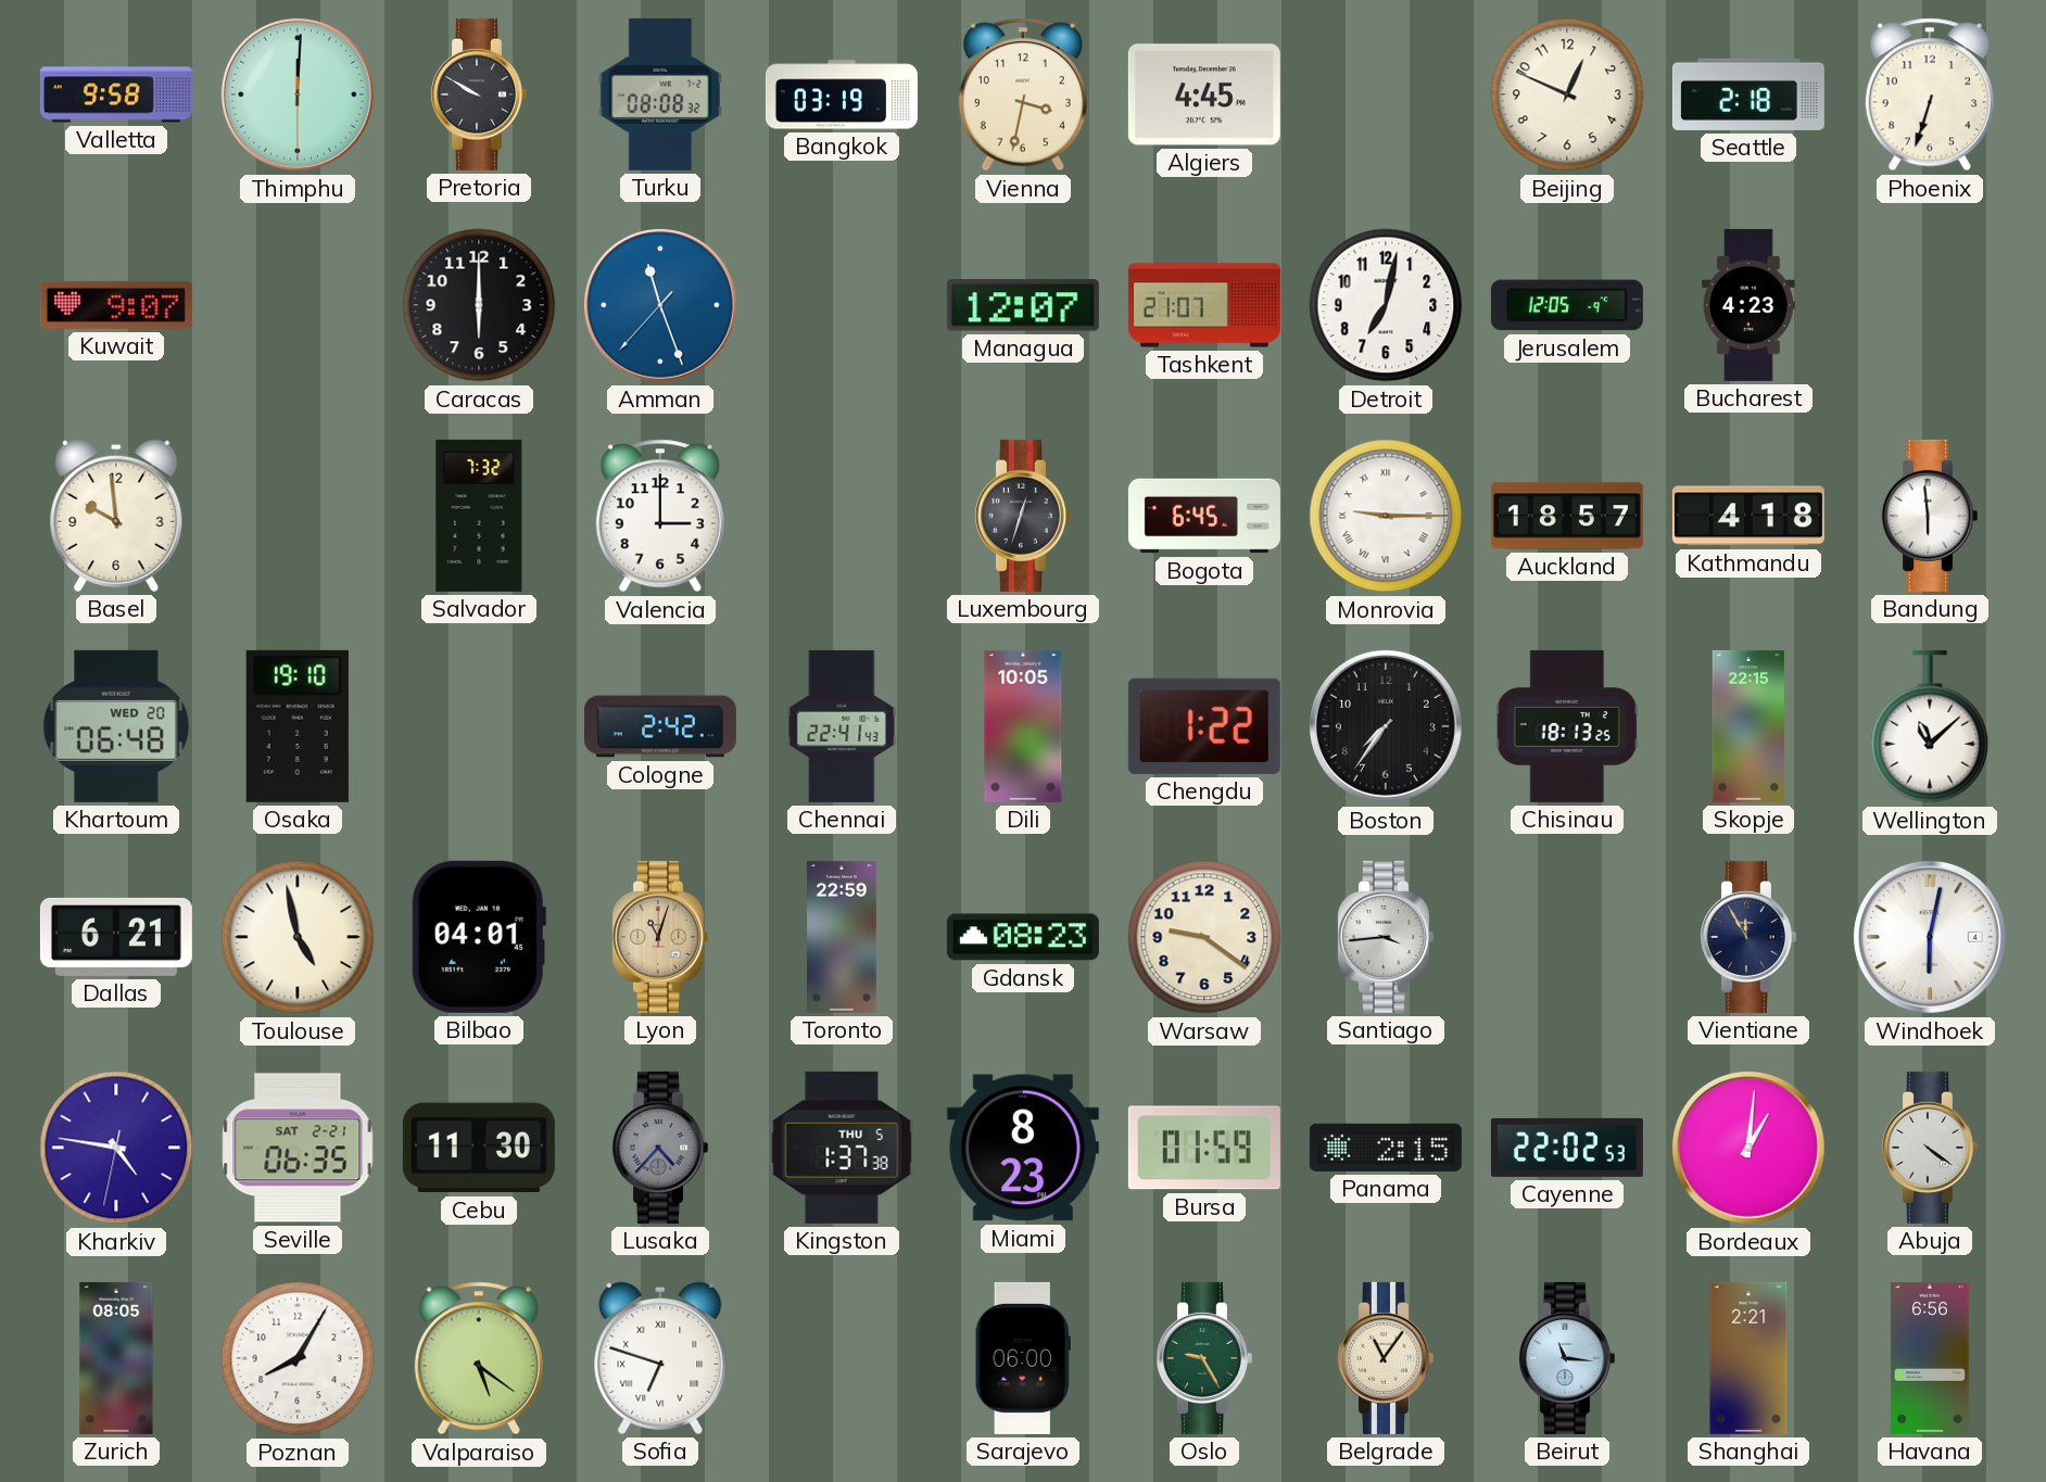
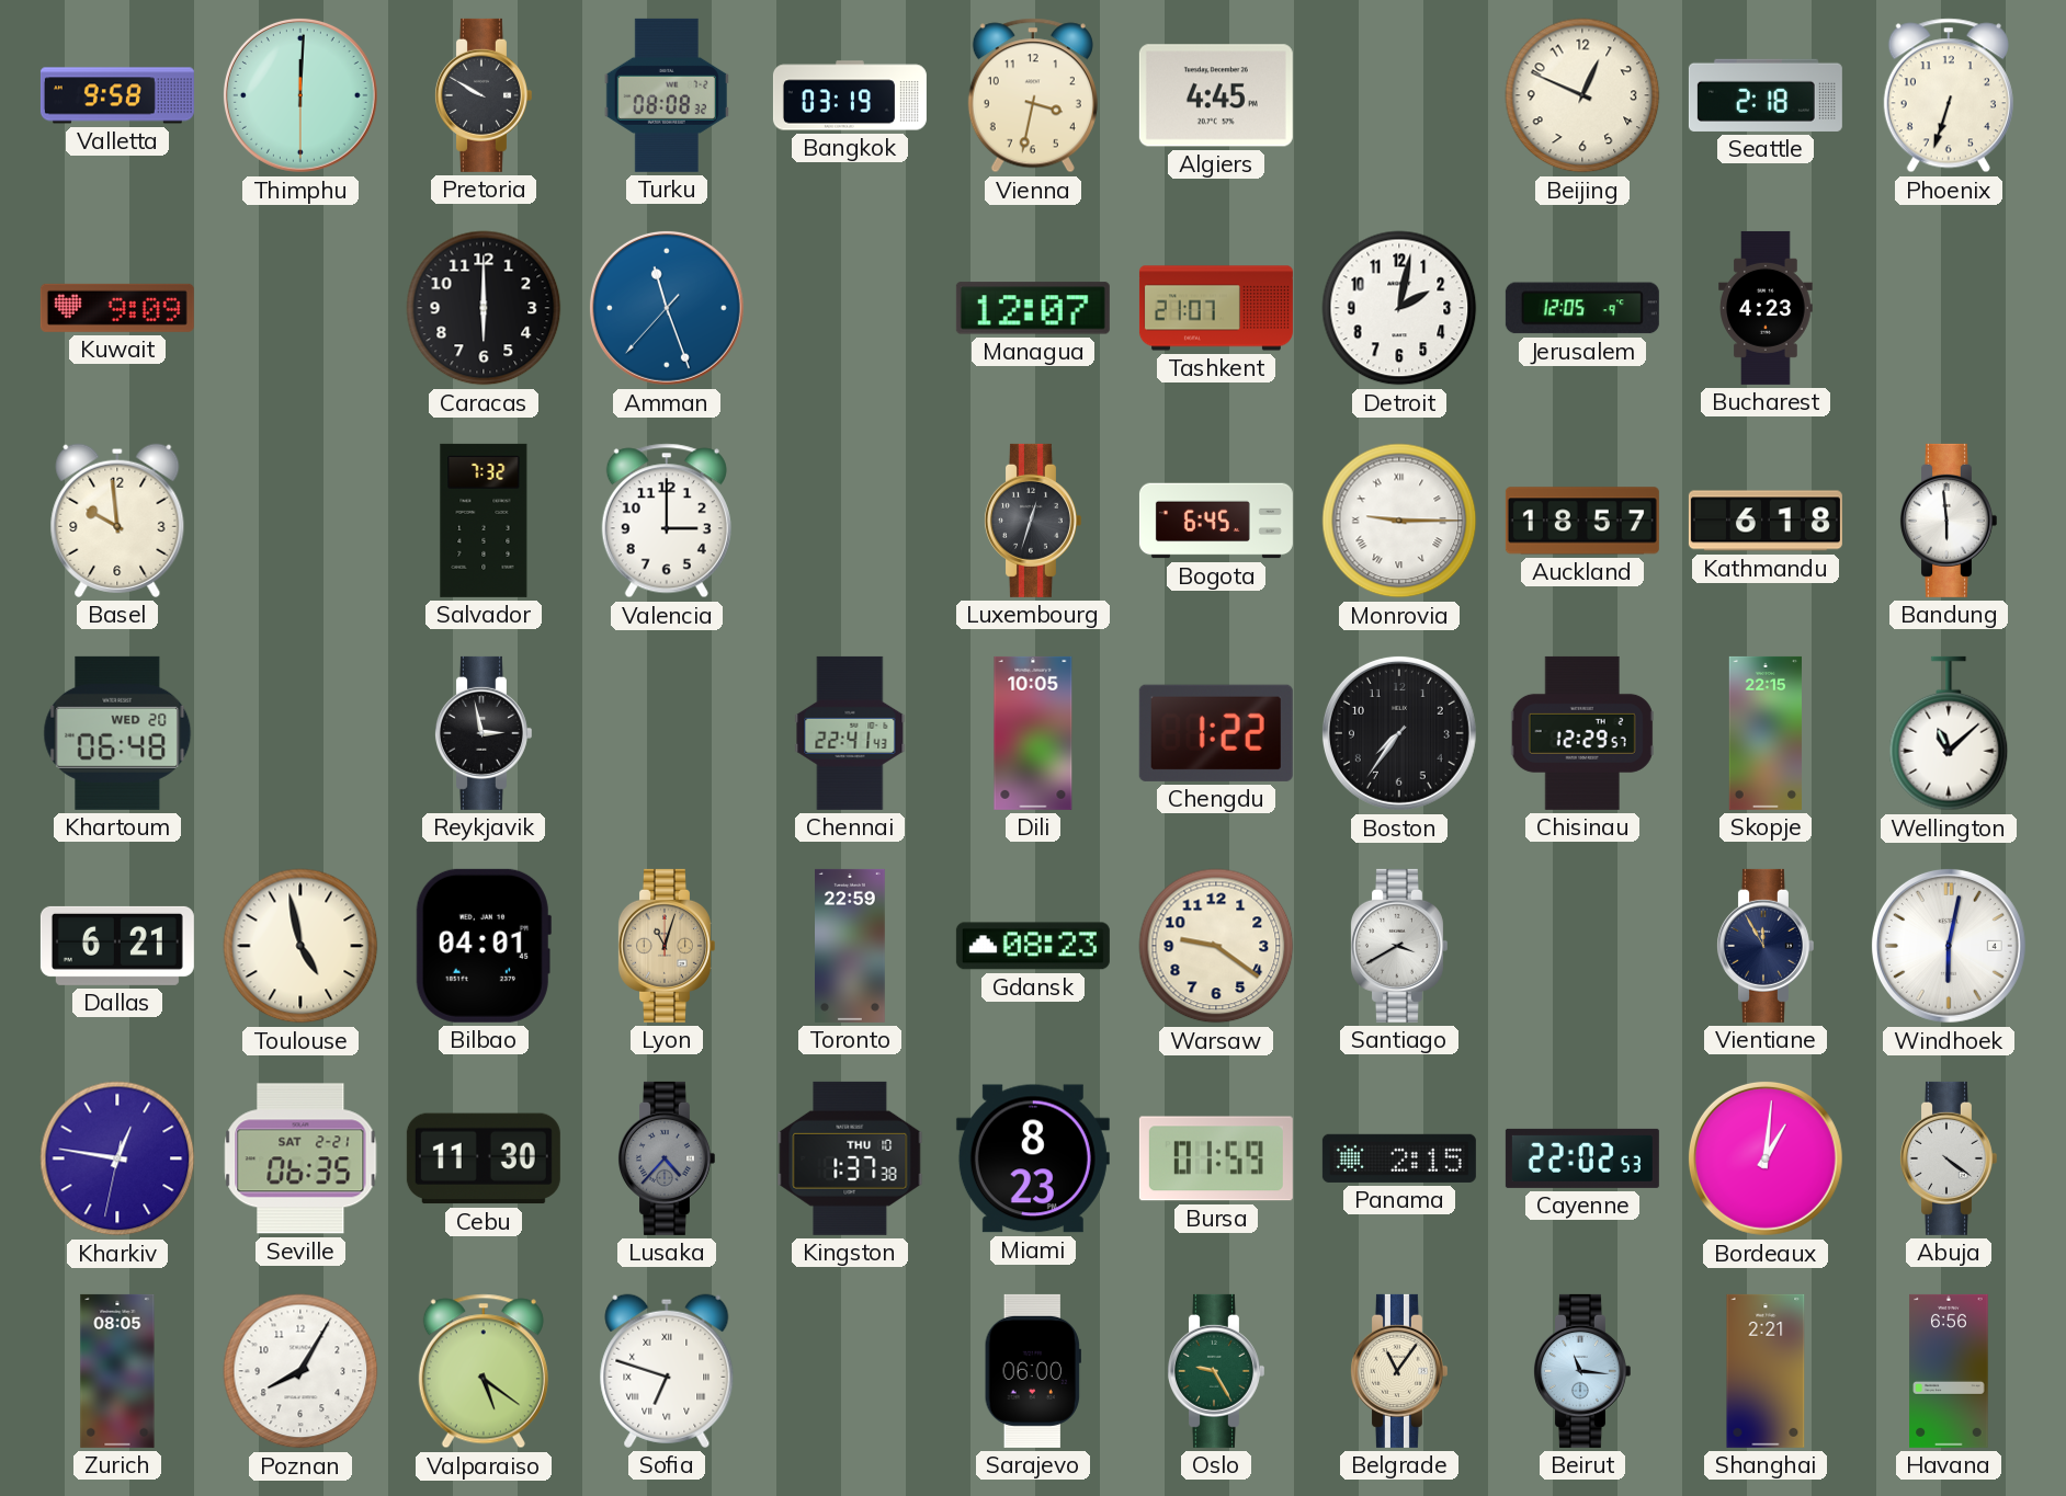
Kuwait: 9:07 -> 9:09 (117, 308)
Detroit: 7:02 -> 2:02 (1399, 308)
Kathmandu: 4:18 -> 6:18 (1766, 521)
Osaka: 19:10 -> none (298, 726)
Reykjavik: none -> 2:58 (483, 733)
Cologne: 2:42 -> none (660, 726)
Chisinau: 18:13 -> 12:29 (1582, 733)
Santiago: 3:44 -> 3:40 (1398, 946)
Kharkiv: 4:46 -> 12:46 (117, 1158)
Kingston date: THU 5 -> THU 10 (850, 1158)
